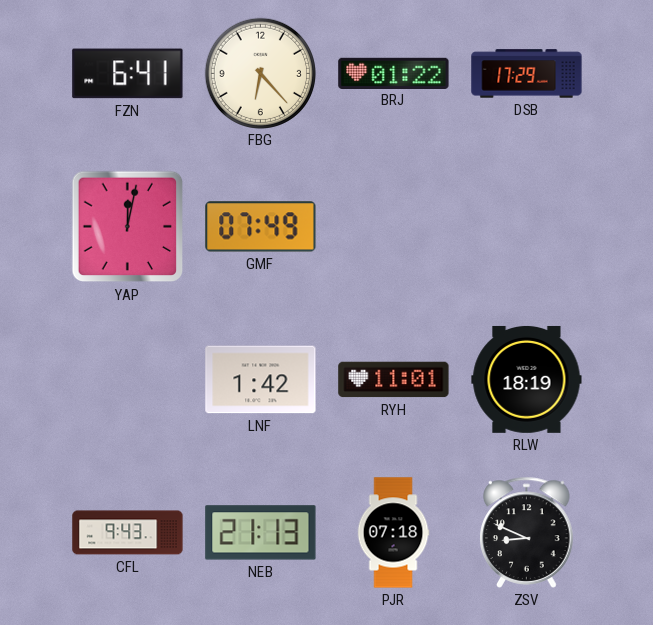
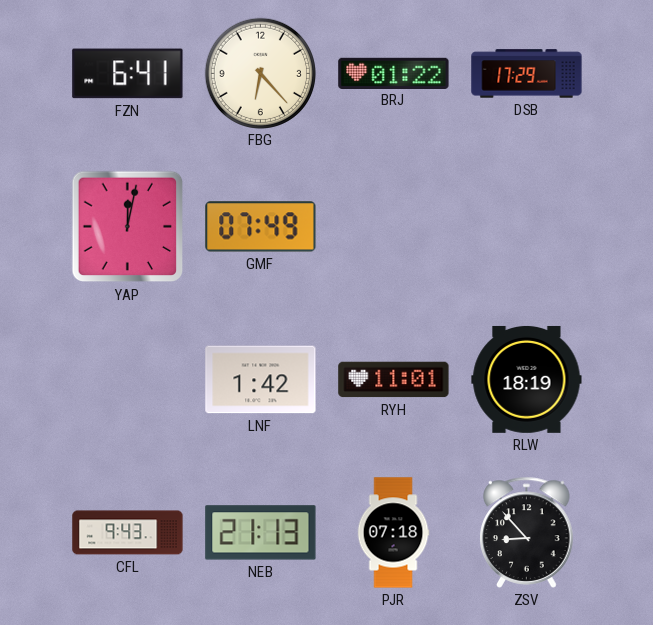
ZSV: 8:49 -> 8:53 (527, 532)
